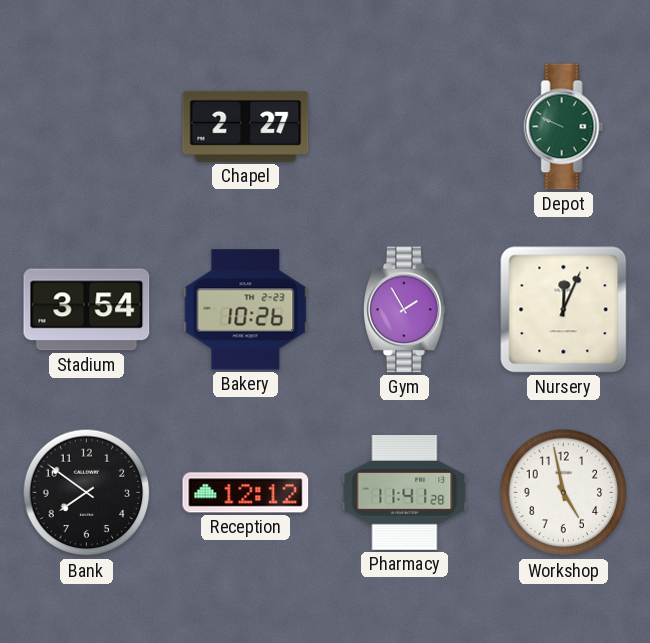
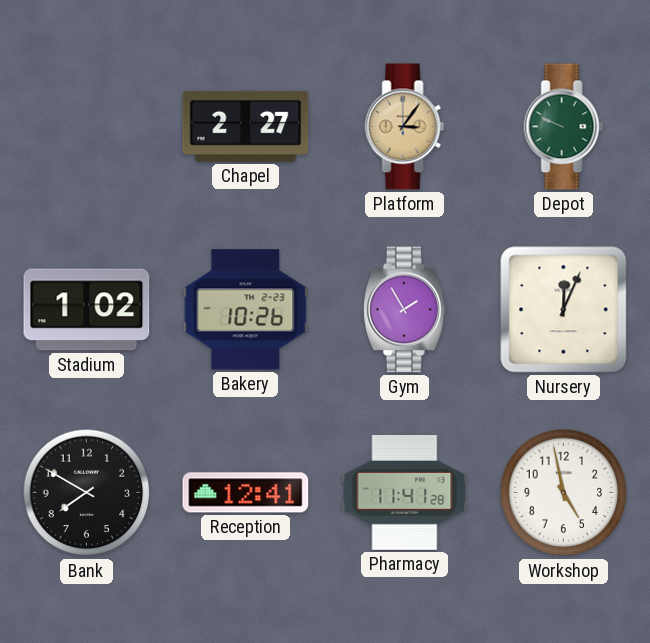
Platform: none -> 3:06 (405, 127)
Stadium: 3:54 -> 1:02 (87, 310)
Bank: 7:51 -> 7:50 (87, 493)
Reception: 12:12 -> 12:41 (246, 493)
